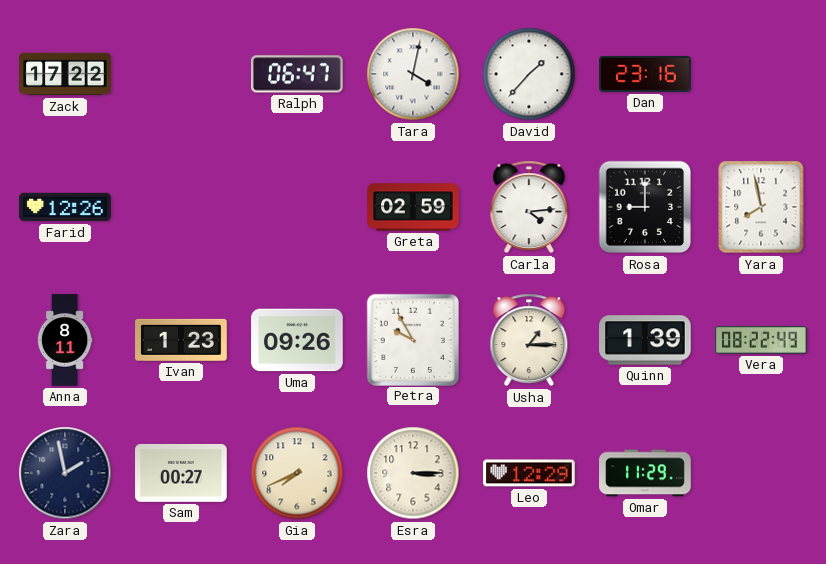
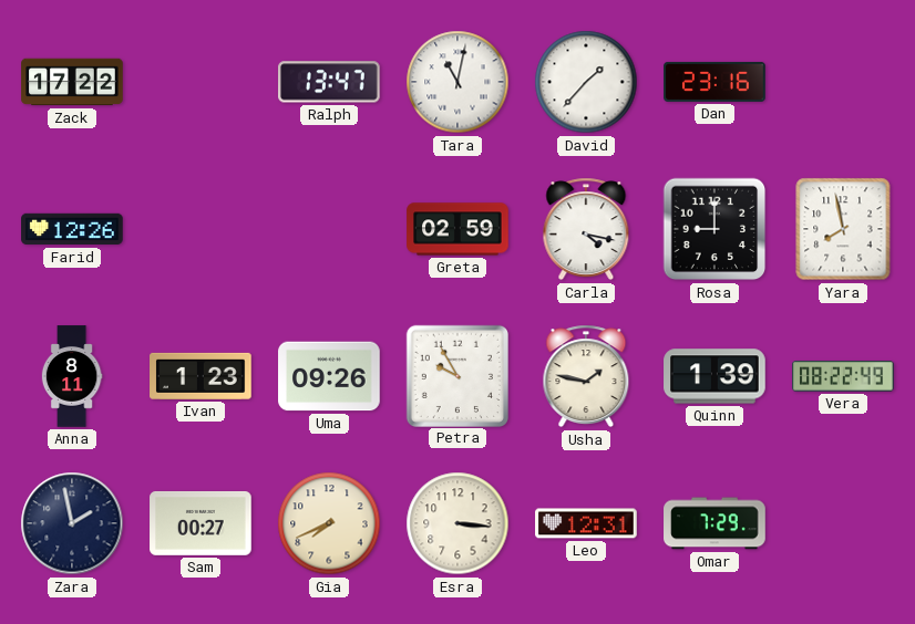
Ralph: 06:47 -> 13:47 (330, 82)
Tara: 4:02 -> 11:02 (457, 82)
Carla: 4:14 -> 4:17 (586, 229)
Usha: 1:15 -> 1:47 (586, 376)
Esra: 3:15 -> 3:16 (457, 523)
Leo: 12:29 -> 12:31 (586, 523)
Omar: 11:29 -> 7:29 (714, 523)
